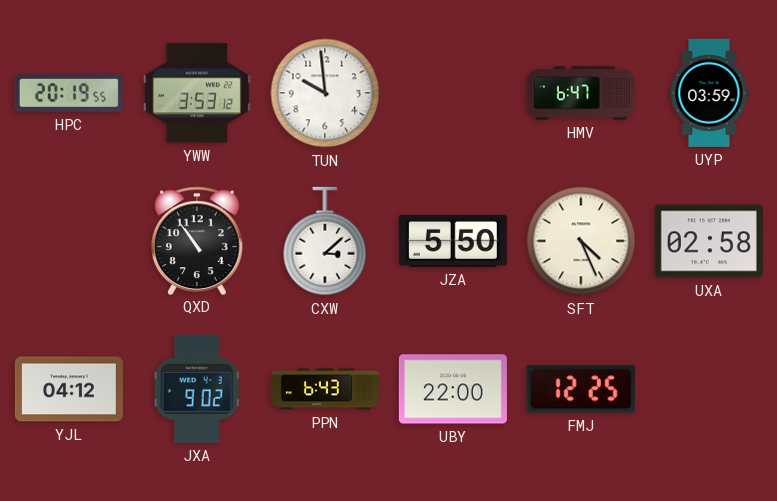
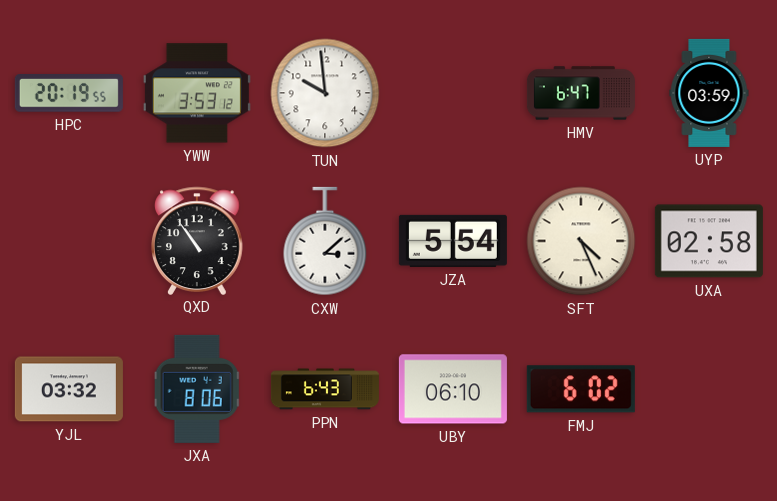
JZA: 5:50 -> 5:54 (453, 241)
YJL: 04:12 -> 03:32 (69, 389)
JXA: 9:02 -> 8:06 (197, 389)
UBY: 22:00 -> 06:10 (453, 389)
FMJ: 12:25 -> 6:02 (581, 389)
